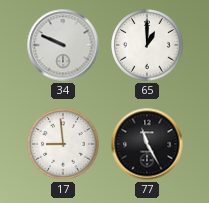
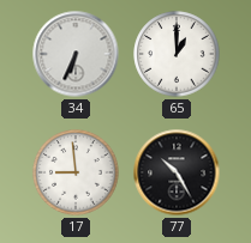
34: 9:49 -> 6:34 (76, 54)
77: 11:25 -> 10:25 (177, 172)
